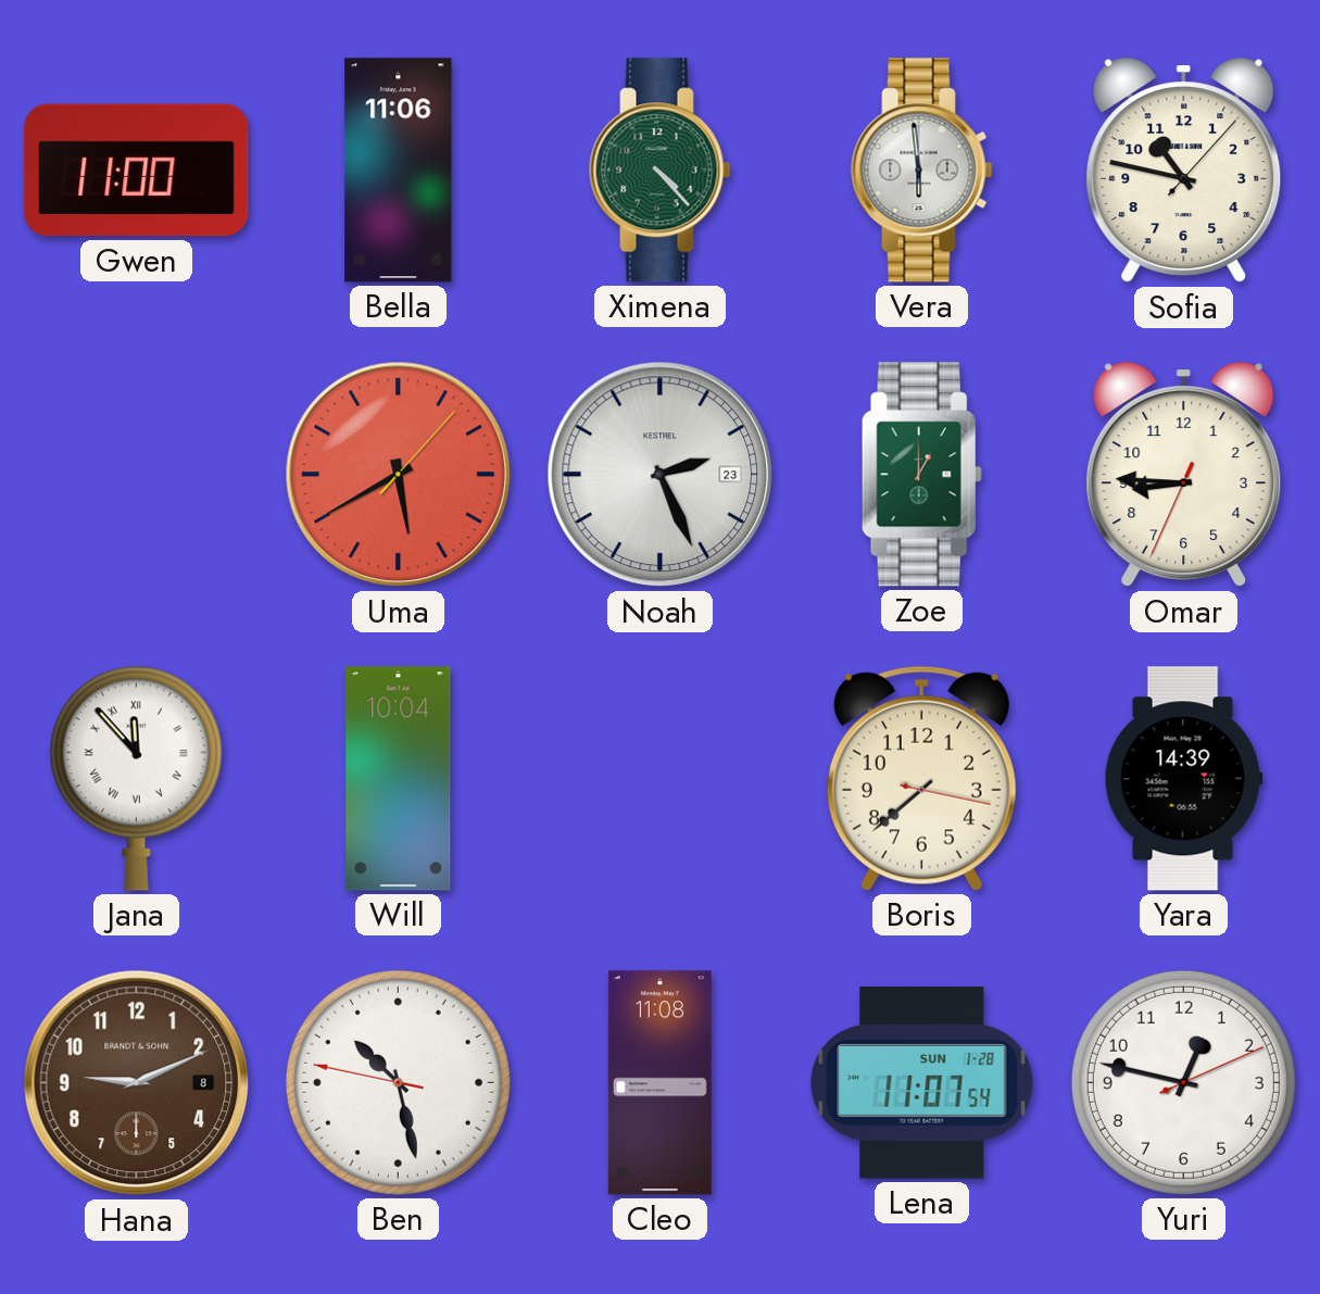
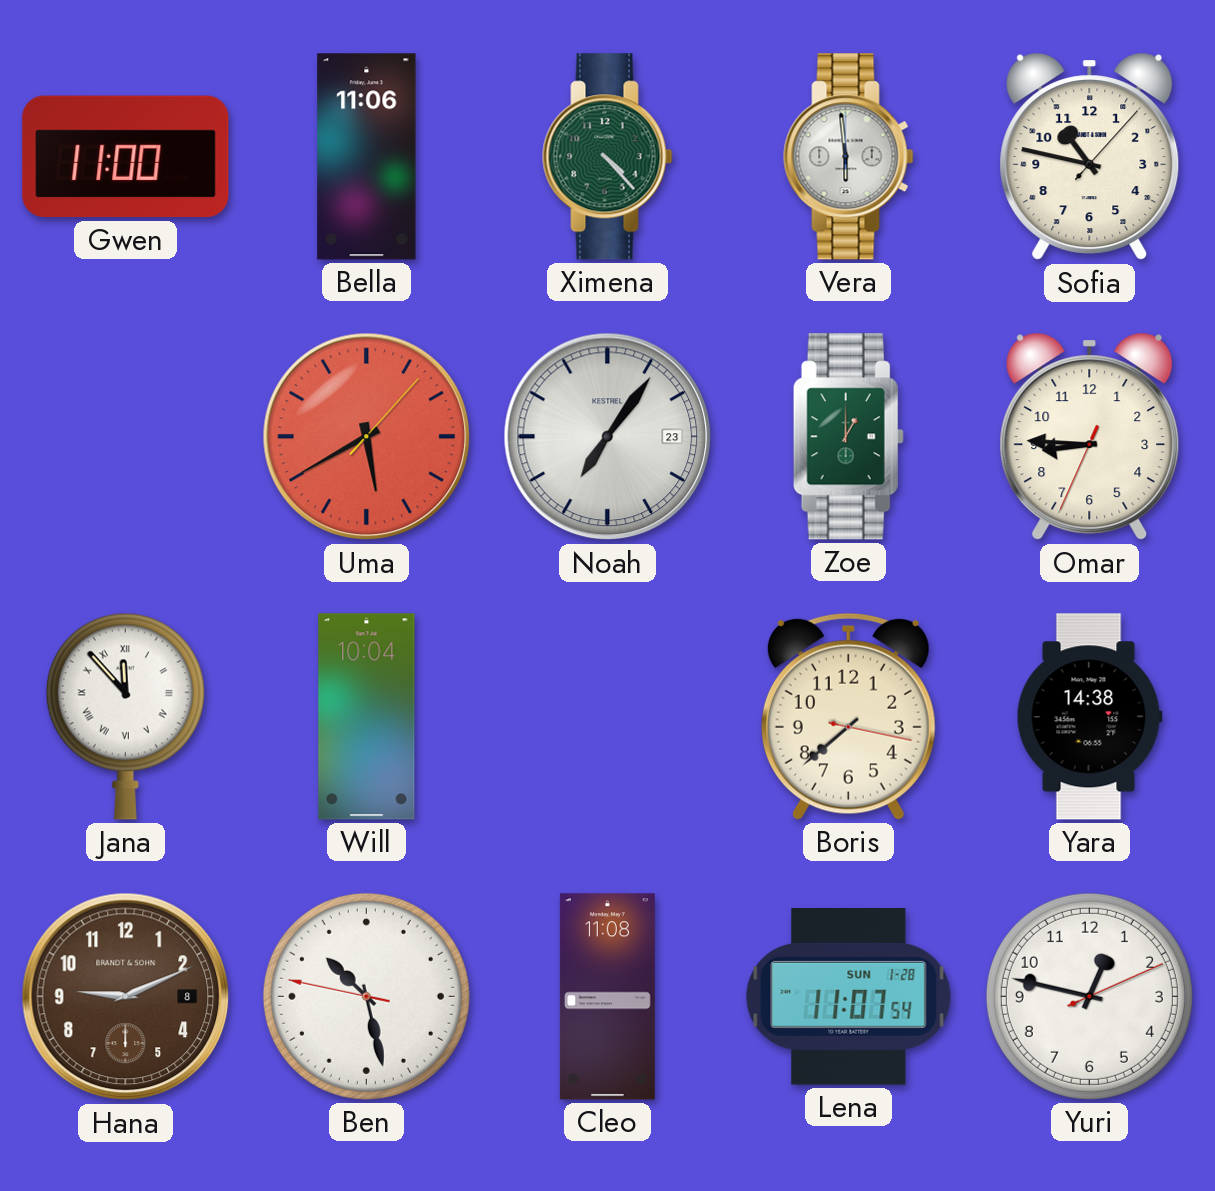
Noah: 2:26 -> 7:06 (608, 437)
Yara: 14:39 -> 14:38 (1089, 717)
